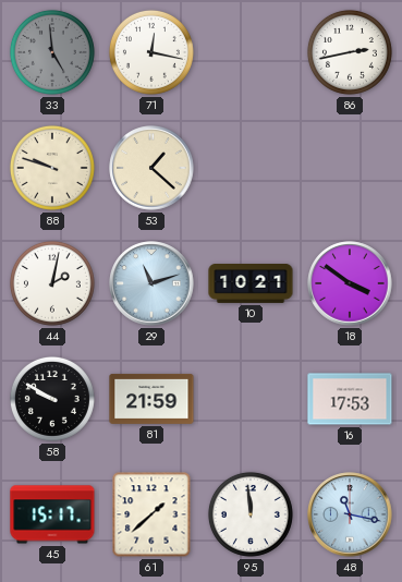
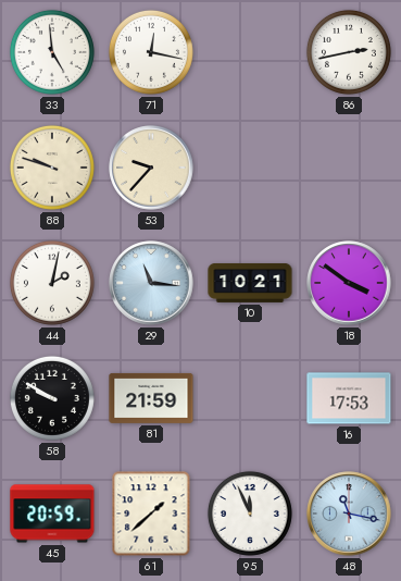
33 dial: grey -> white (52, 52)
53: 1:22 -> 9:37 (151, 168)
29: 11:12 -> 11:16 (151, 283)
45: 15:17 -> 20:59 (52, 514)
95: 11:59 -> 11:56 (250, 514)
